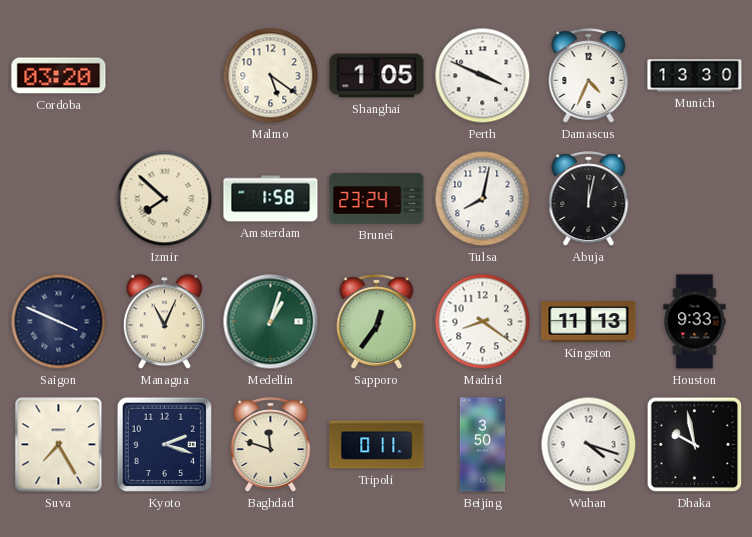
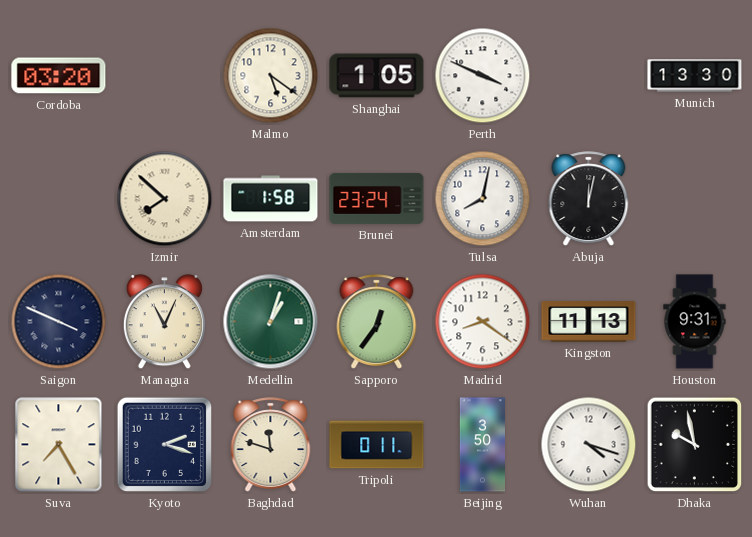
Damascus: 4:34 -> none (589, 76)
Houston: 9:33 -> 9:31 (695, 322)
